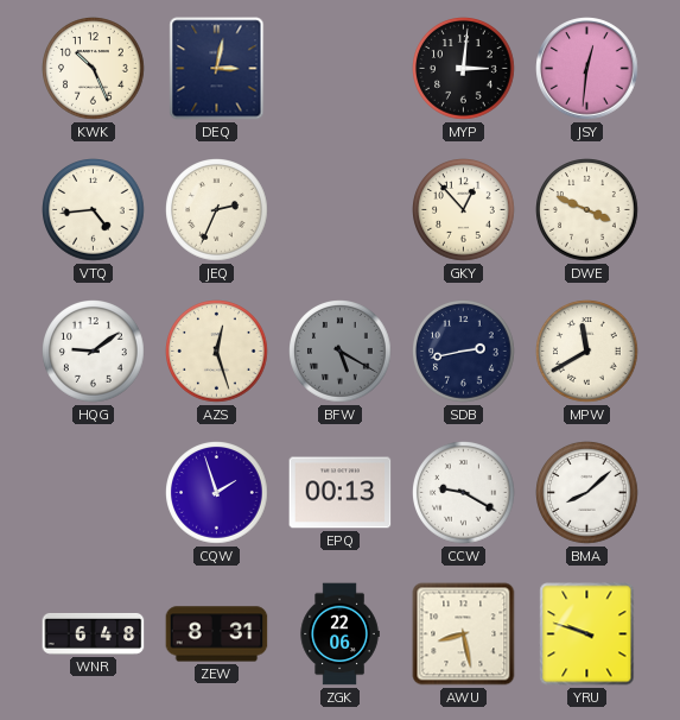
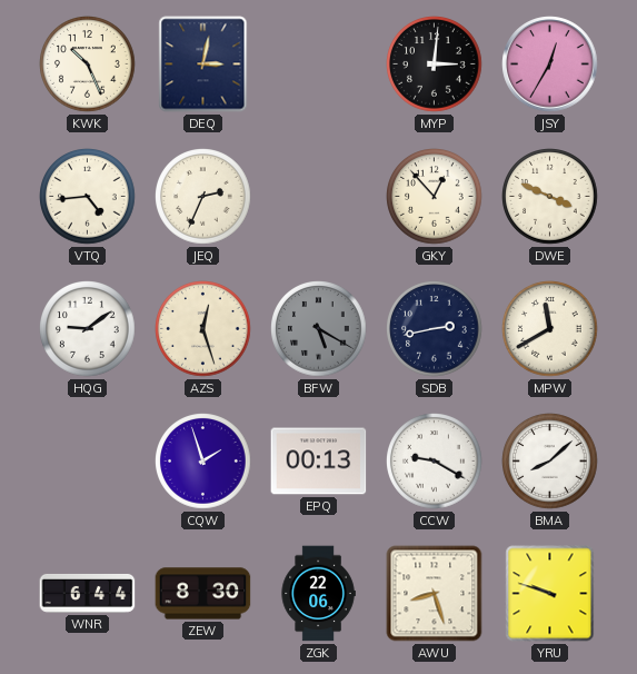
JSY: 12:31 -> 12:35 (550, 65)
WNR: 6:48 -> 6:44 (88, 593)
ZEW: 8:31 -> 8:30 (203, 594)
AWU: 8:28 -> 8:27 (435, 594)
